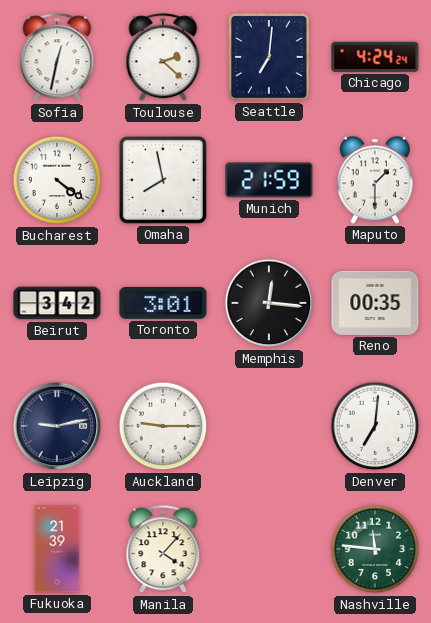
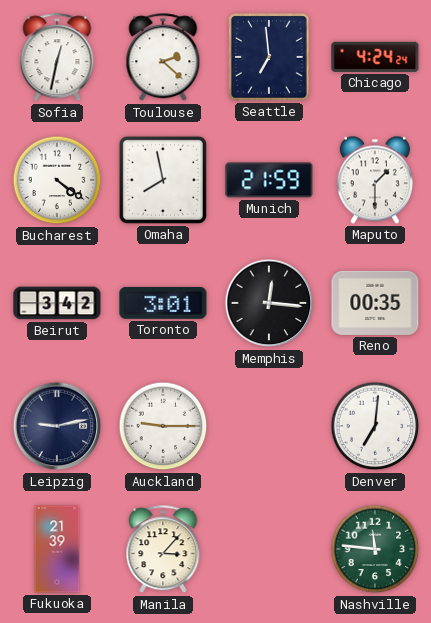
Seattle: 7:01 -> 6:59 (269, 57)
Manila: 4:07 -> 3:07 (163, 550)
